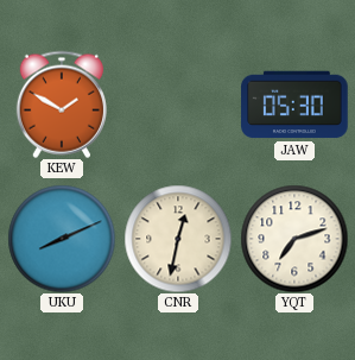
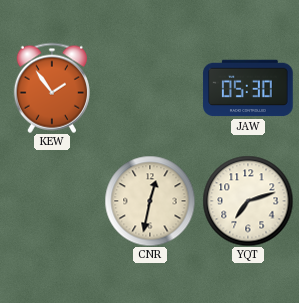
KEW: 1:50 -> 1:54 (52, 88)
UKU: 8:11 -> none (62, 239)
